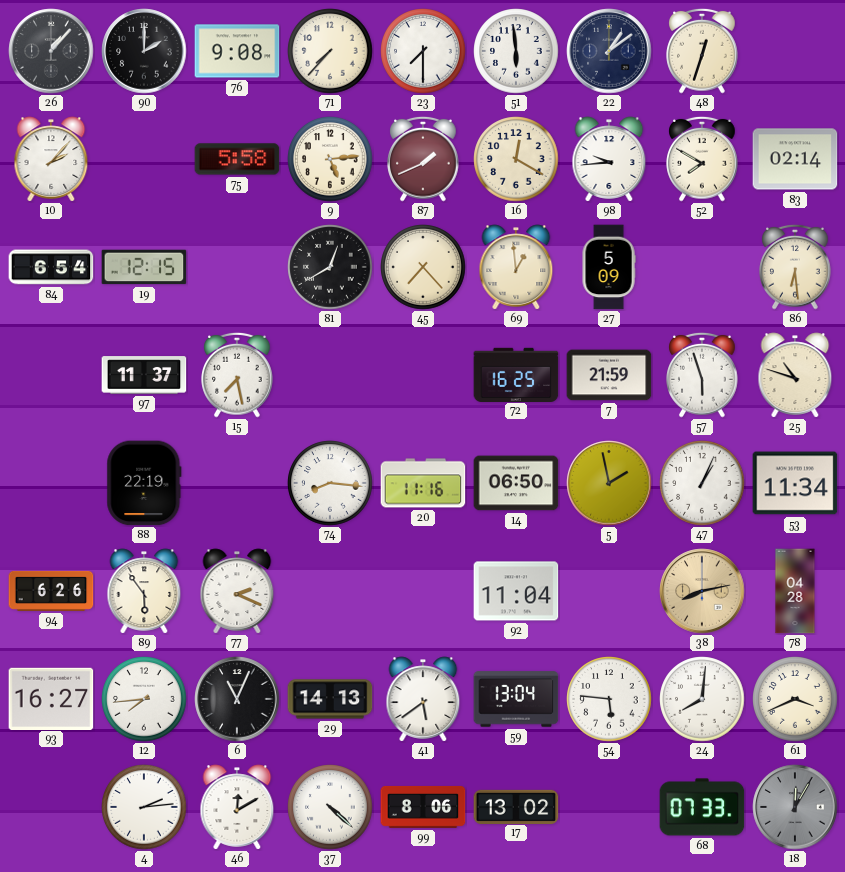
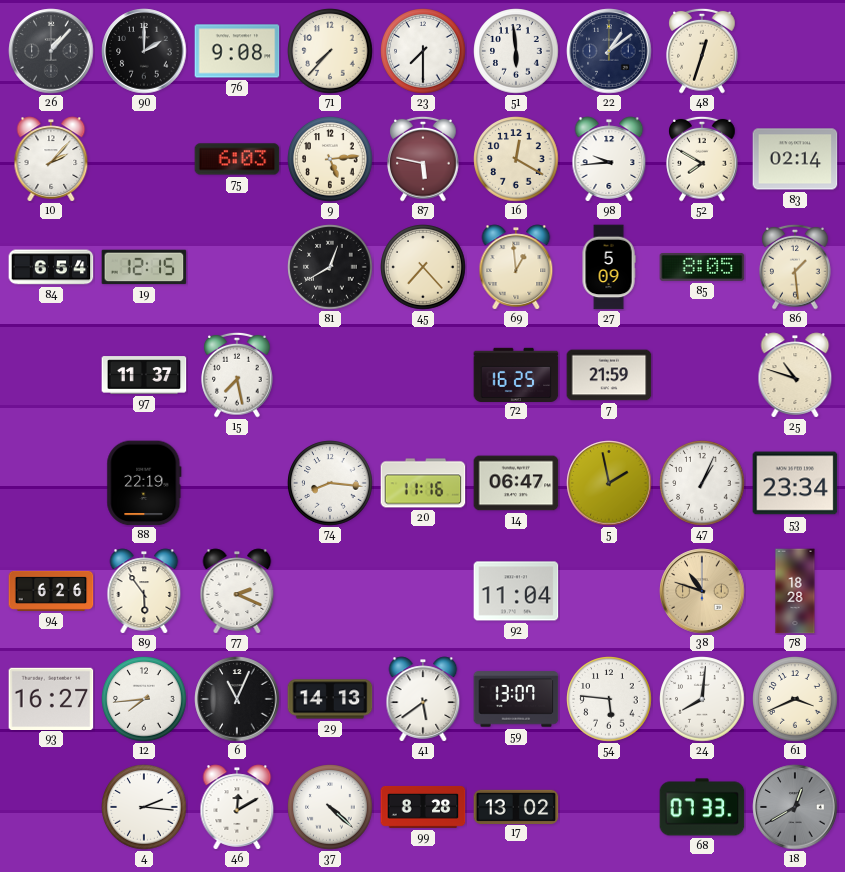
75: 5:58 -> 6:03 (237, 159)
87: 1:41 -> 5:47 (423, 159)
85: none -> 8:05 (702, 268)
86: 6:29 -> 1:29 (795, 267)
57: 5:57 -> none (702, 375)
14: 06:50 -> 06:47 (516, 483)
53: 11:34 -> 23:34 (795, 483)
38: 8:13 -> 10:48 (702, 591)
78: 04:28 -> 18:28 (795, 591)
59: 13:04 -> 13:07 (516, 699)
4: 2:14 -> 2:16 (144, 807)
99: 8:06 -> 8:28 (423, 807)
18: 12:05 -> 12:40 (795, 807)
